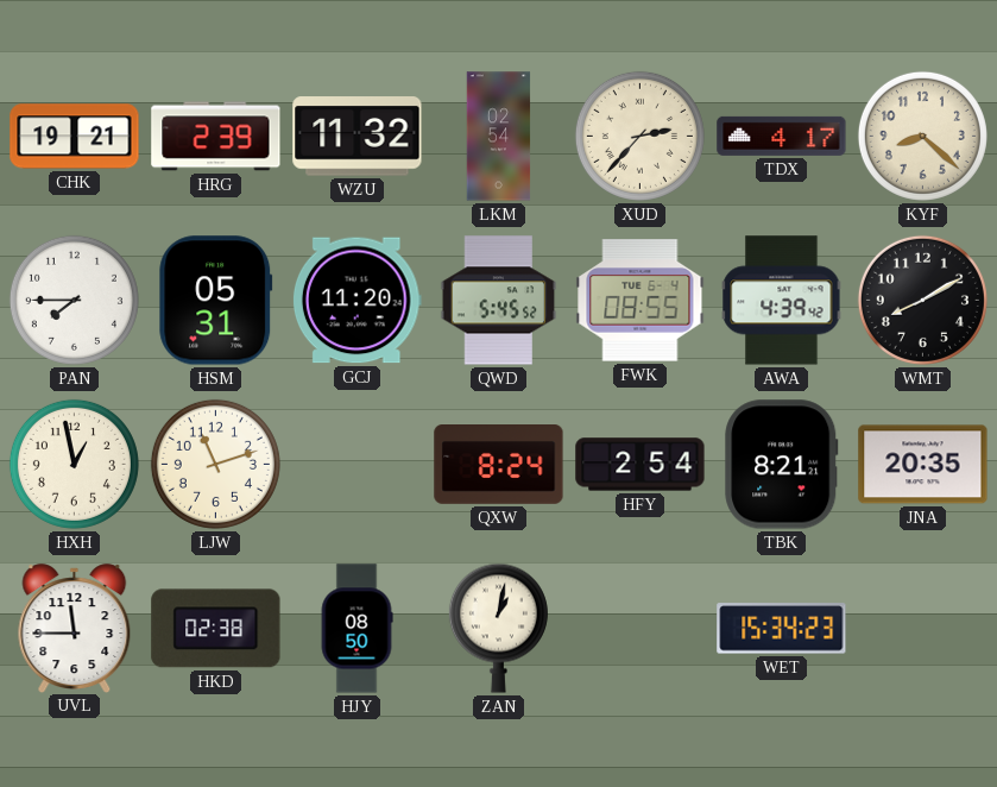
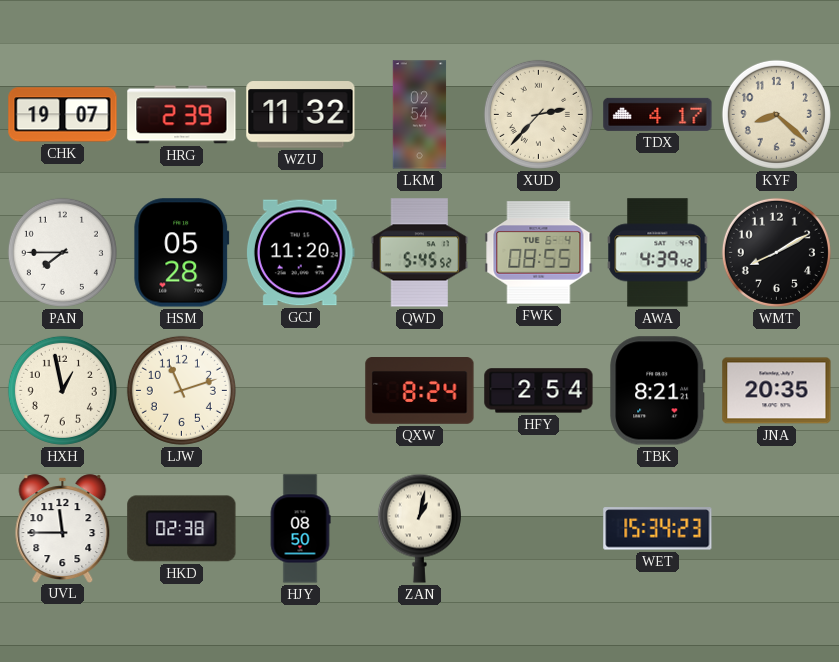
CHK: 19:21 -> 19:07 (63, 115)
HSM: 05:31 -> 05:28 (182, 253)
